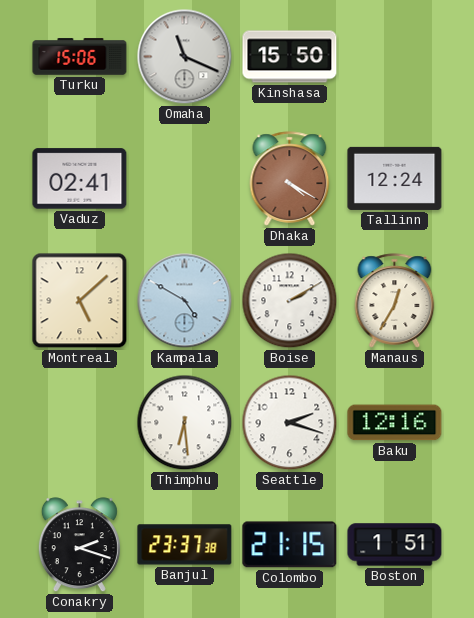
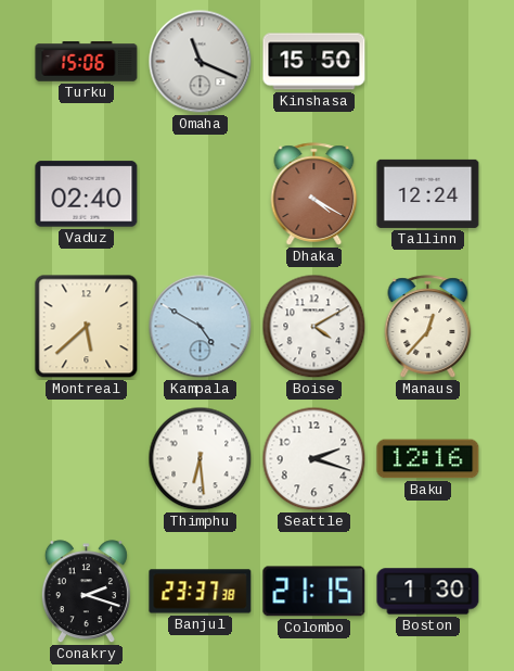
Vaduz: 02:41 -> 02:40 (87, 194)
Montreal: 5:08 -> 5:38 (87, 327)
Boise: 2:10 -> 4:10 (314, 327)
Manaus: 12:35 -> 12:37 (428, 327)
Boston: 1:51 -> 1:30 (428, 592)
